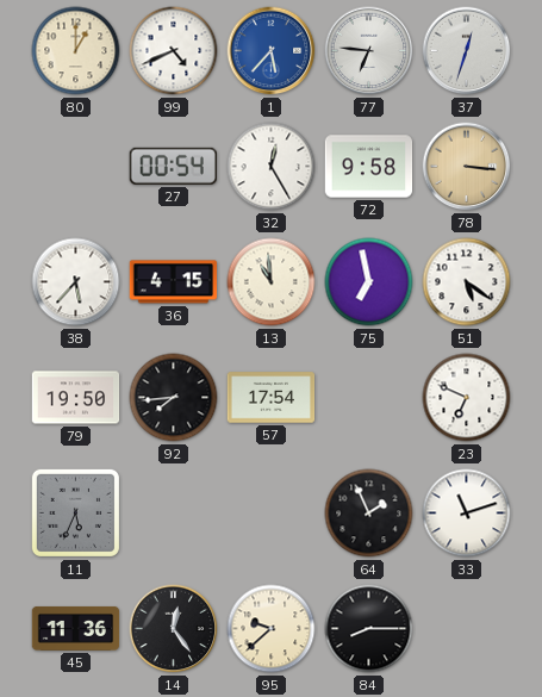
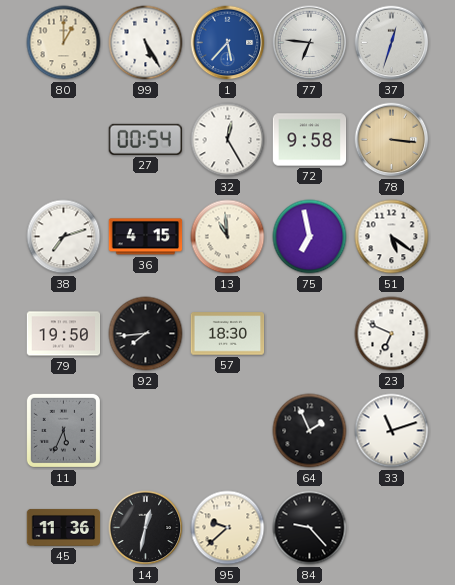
99: 4:41 -> 5:25 (146, 43)
38: 5:37 -> 7:12 (64, 237)
57: 17:54 -> 18:30 (228, 334)
14: 12:24 -> 12:32 (146, 528)
84: 8:15 -> 9:23 (310, 528)
